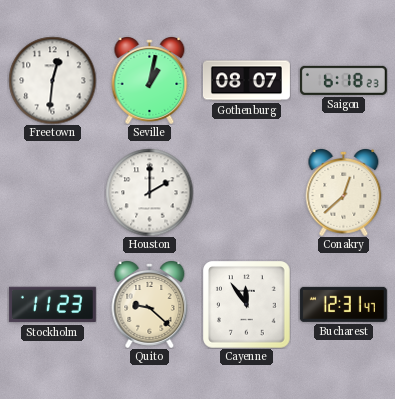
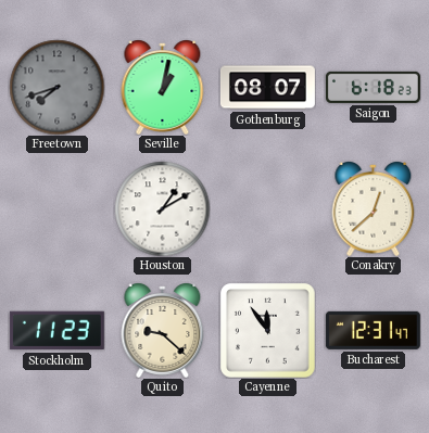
Freetown: 12:31 -> 7:42 (56, 87)
Freetown dial: white -> grey (56, 87)
Houston: 2:00 -> 1:10 (162, 208)
